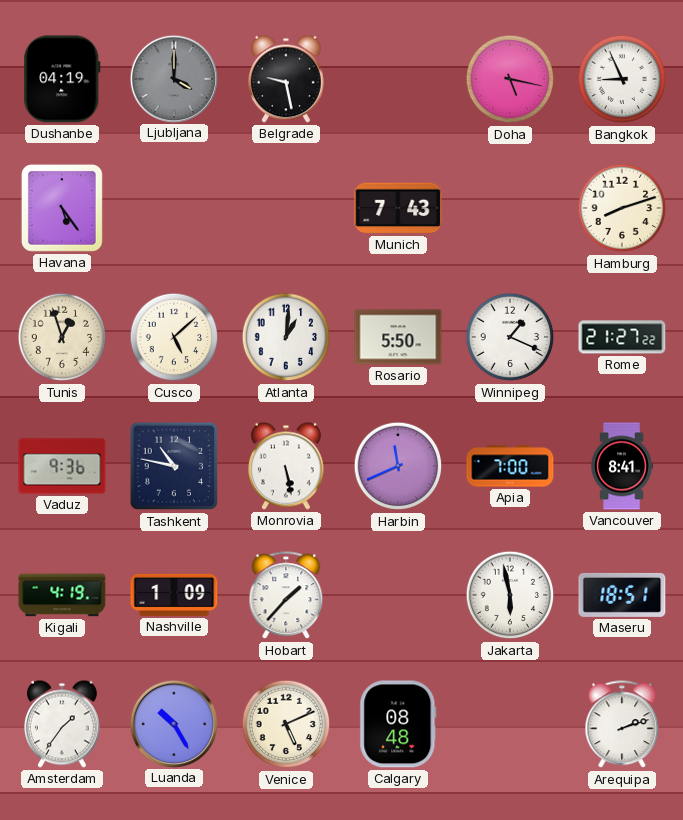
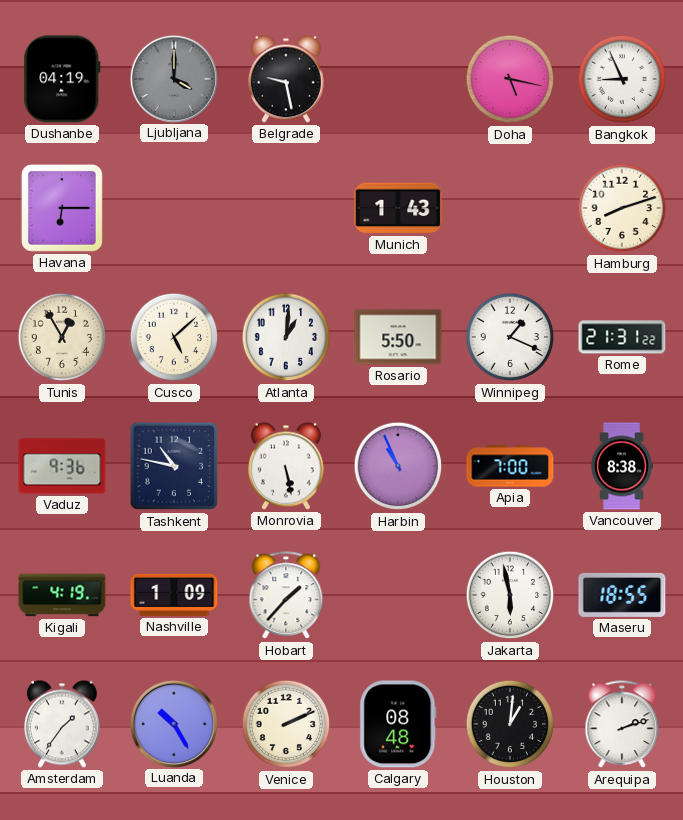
Havana: 5:24 -> 6:15 (62, 208)
Munich: 7:43 -> 1:43 (398, 208)
Tunis: 12:57 -> 12:55 (62, 337)
Rome: 21:27 -> 21:31 (622, 337)
Harbin: 11:41 -> 10:56 (398, 466)
Vancouver: 8:41 -> 8:38 (622, 466)
Maseru: 18:51 -> 18:55 (622, 595)
Venice: 5:11 -> 2:11 (286, 724)
Houston: none -> 1:01 (510, 724)
